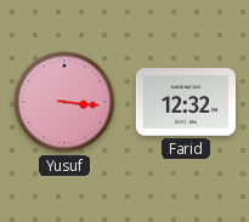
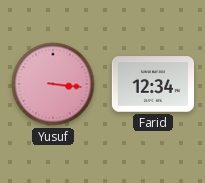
Farid: 12:32 -> 12:34 (152, 84)
